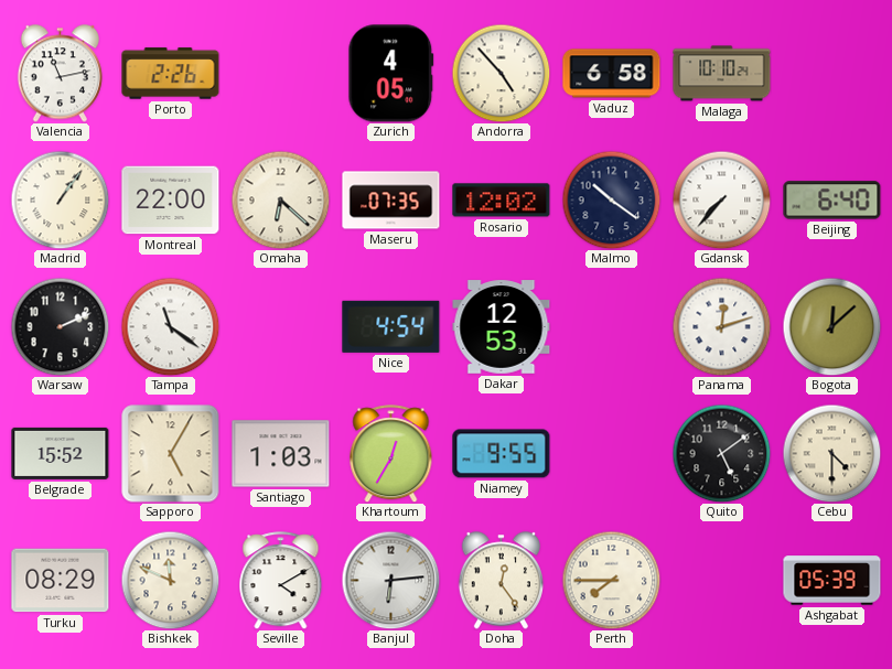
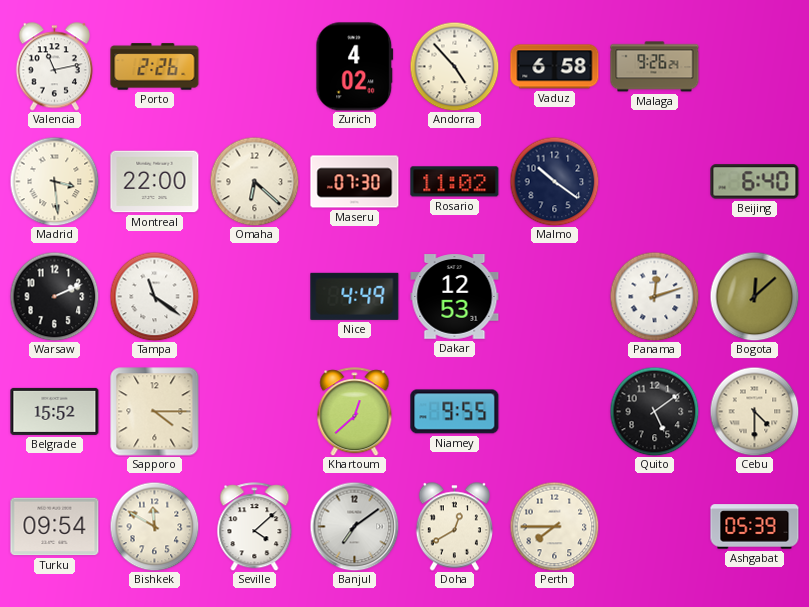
Zurich: 4:05 -> 4:02 (355, 67)
Malaga: 10:10 -> 9:26 (655, 67)
Madrid: 1:06 -> 3:29 (54, 181)
Maseru: 07:35 -> 07:30 (355, 182)
Rosario: 12:02 -> 11:02 (455, 182)
Gdansk: 7:37 -> none (721, 199)
Nice: 4:54 -> 4:49 (355, 296)
Sapporo: 5:05 -> 4:15 (155, 412)
Santiago: 1:03 -> none (281, 454)
Khartoum: 12:35 -> 12:38 (355, 412)
Turku: 08:29 -> 09:54 (55, 527)
Bishkek: 11:49 -> 11:50 (154, 526)
Seville: 4:10 -> 4:08 (255, 527)
Banjul: 6:14 -> 7:09 (354, 526)
Doha: 12:24 -> 12:40 (454, 527)
